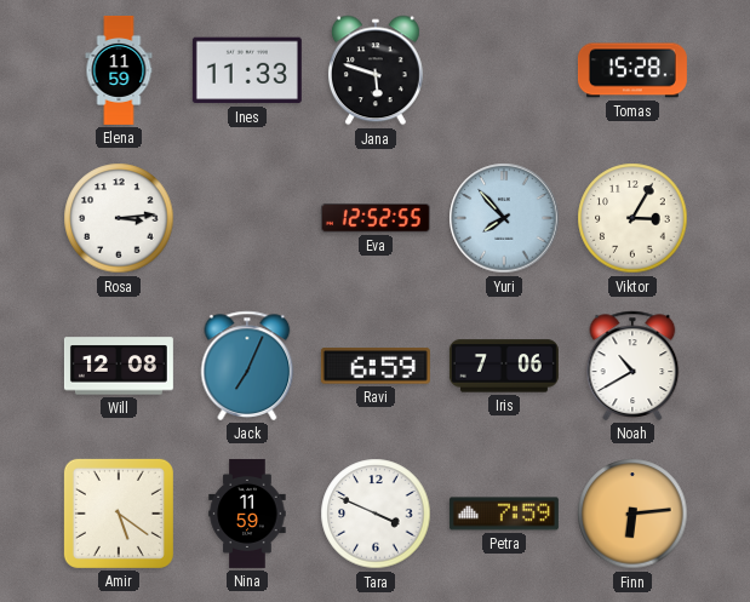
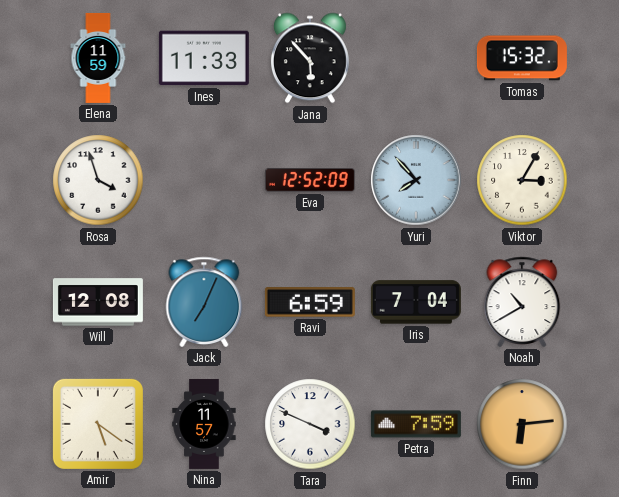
Jana: 5:48 -> 5:53 (310, 58)
Tomas: 15:28 -> 15:32 (522, 58)
Rosa: 3:14 -> 3:57 (98, 180)
Eva: 12:52:55 -> 12:52:09 (310, 181)
Iris: 7:06 -> 7:04 (416, 302)
Nina: 11:59 -> 11:57 (204, 424)
